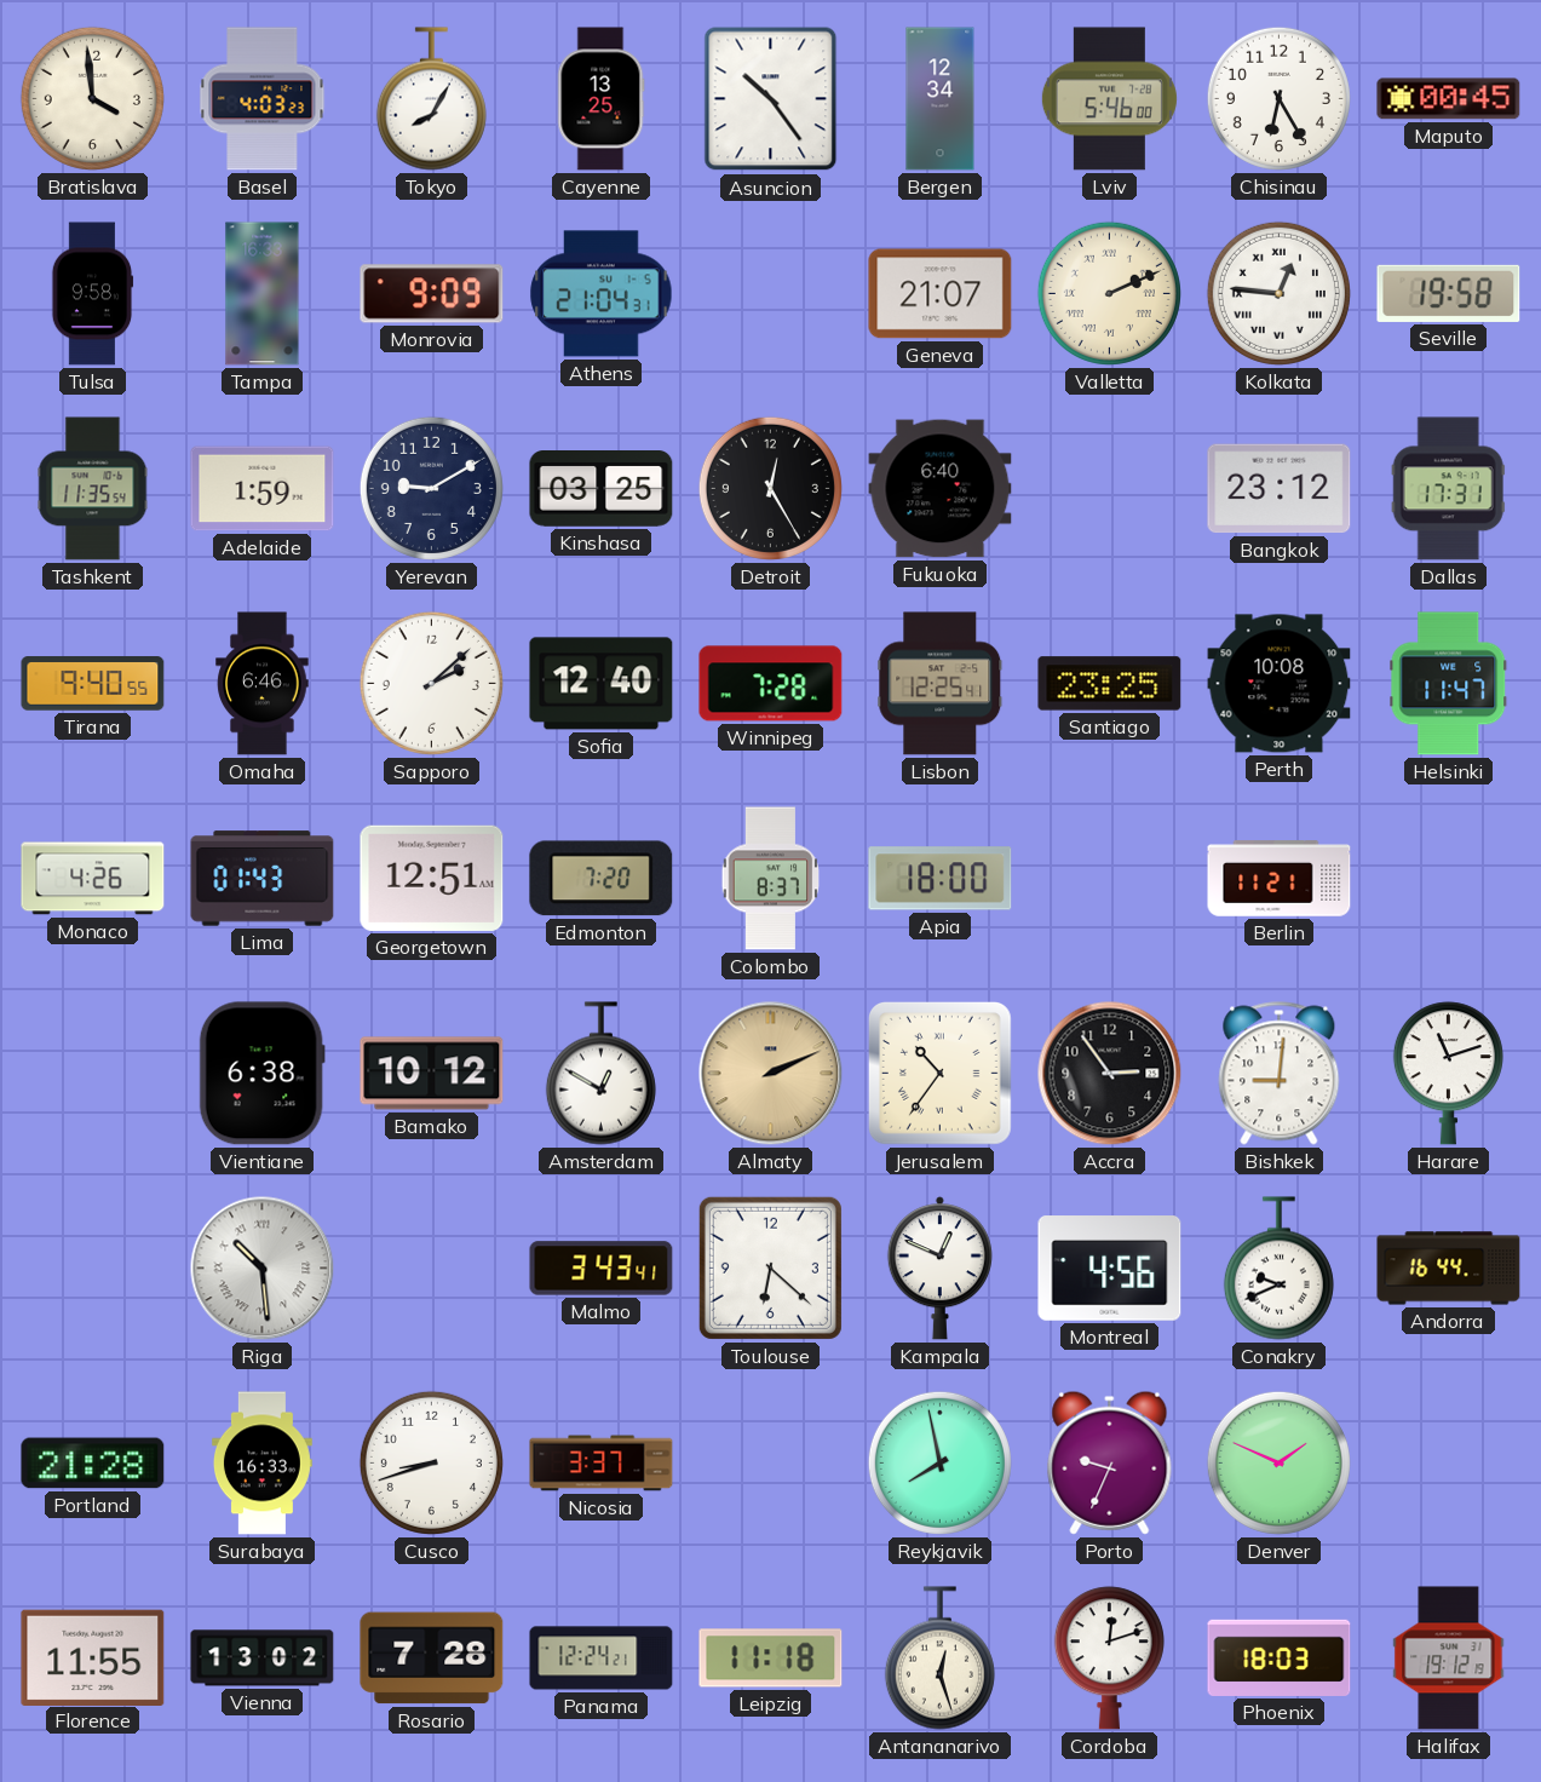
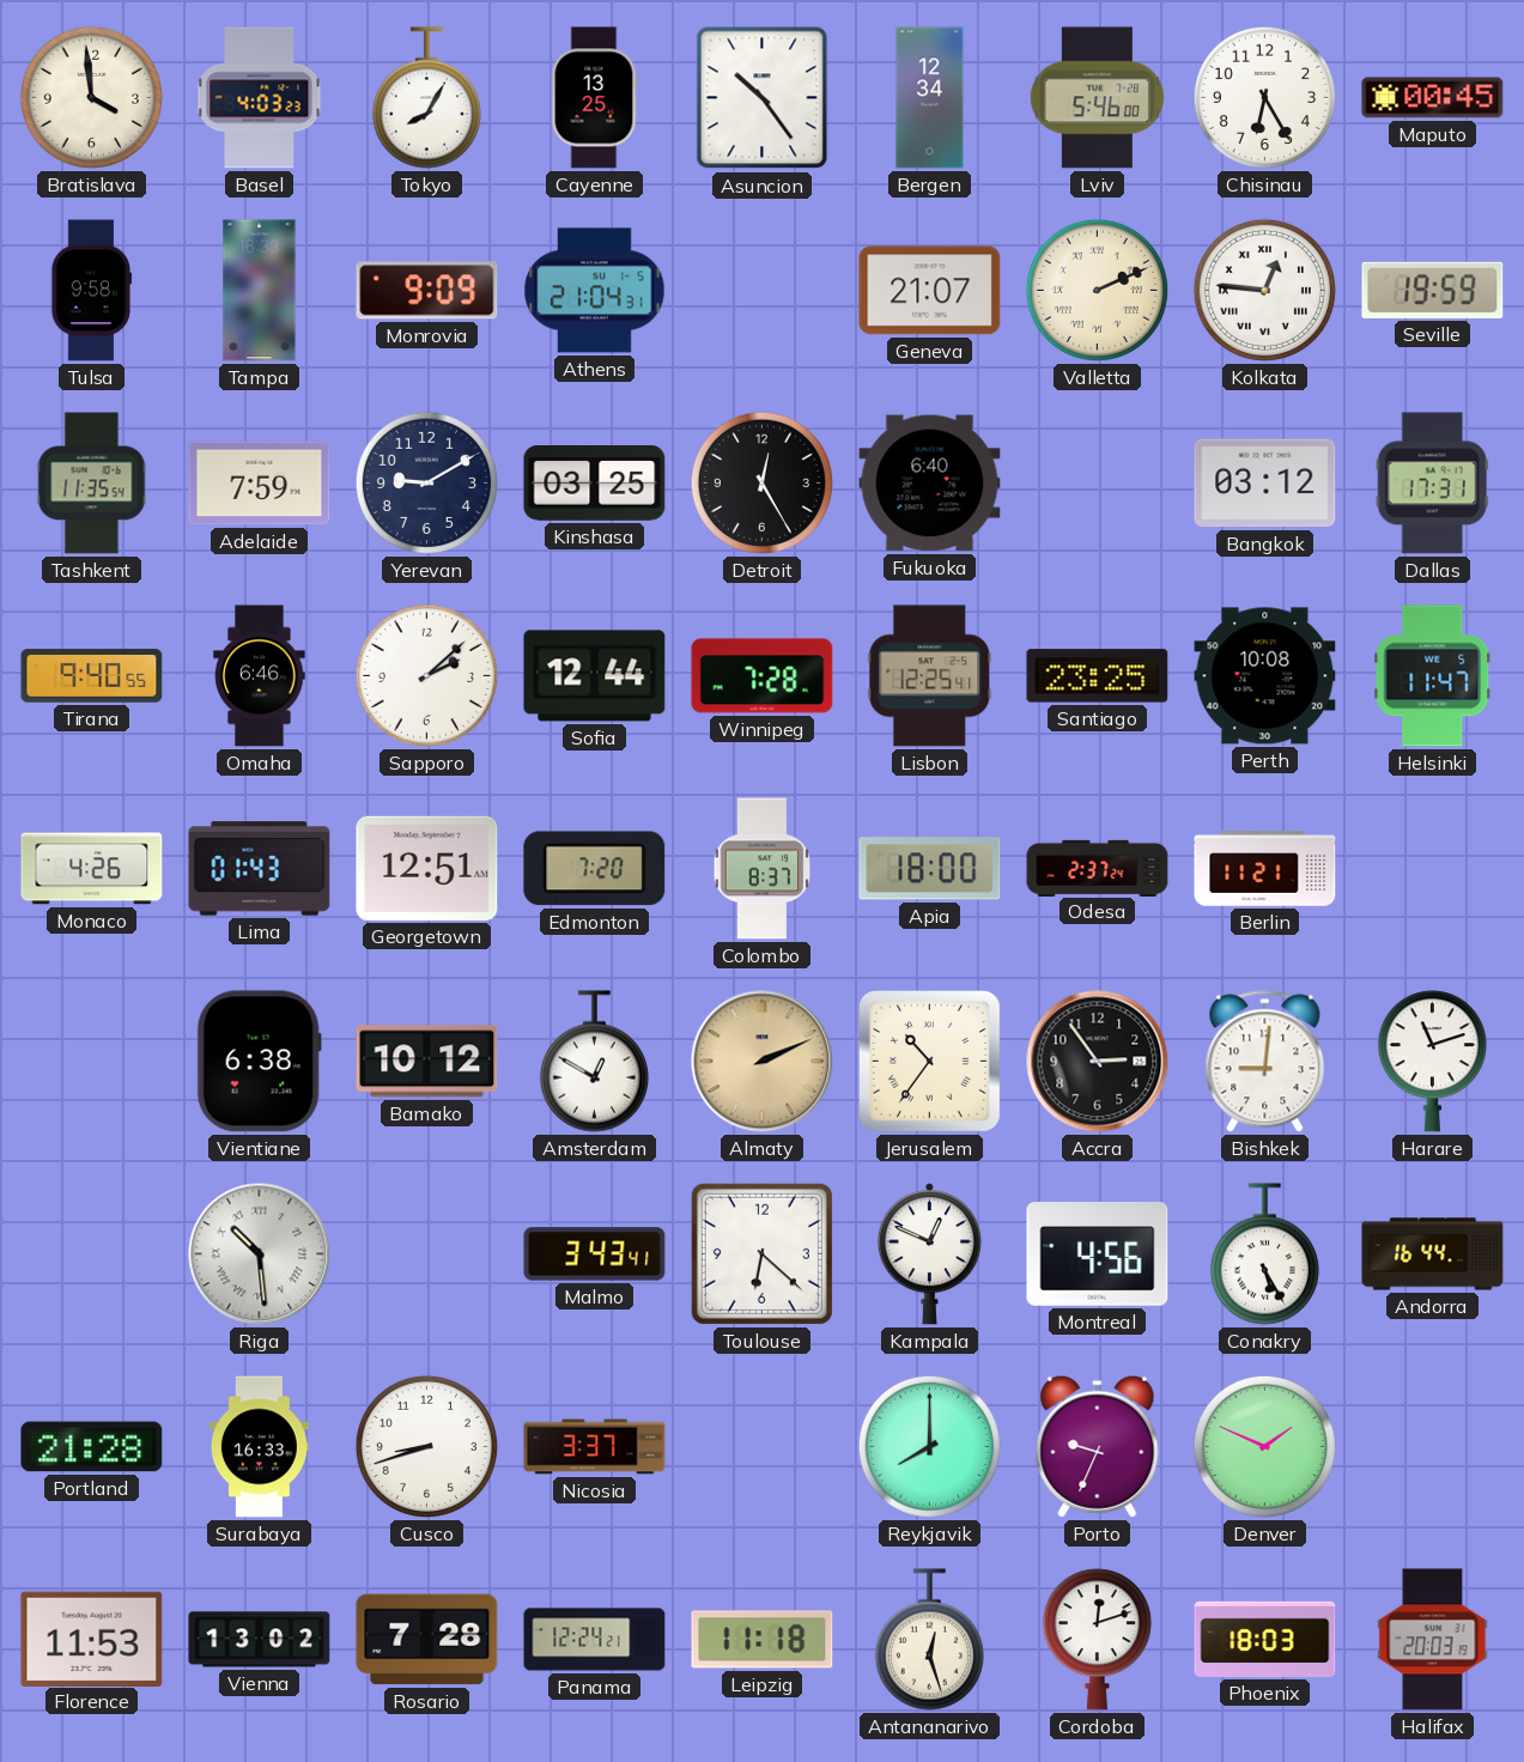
Seville: 19:58 -> 19:59 (1433, 290)
Adelaide: 1:59 -> 7:59 (260, 484)
Bangkok: 23:12 -> 03:12 (1265, 484)
Sofia: 12:40 -> 12:44 (595, 676)
Odesa: none -> 2:37 (1098, 868)
Conakry: 9:41 -> 5:25 (1264, 1254)
Reykjavik: 7:58 -> 8:00 (929, 1446)
Florence: 11:55 -> 11:53 (92, 1639)
Halifax: 19:12 -> 20:03 (1433, 1640)
